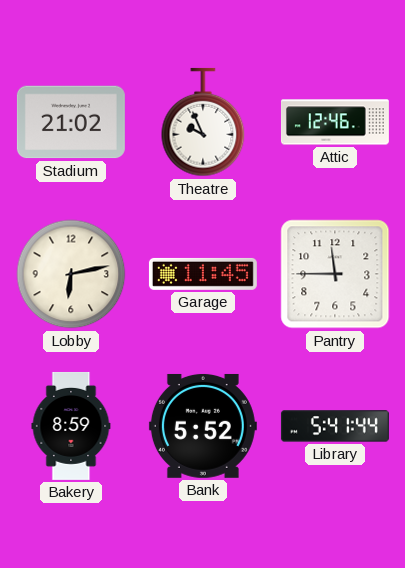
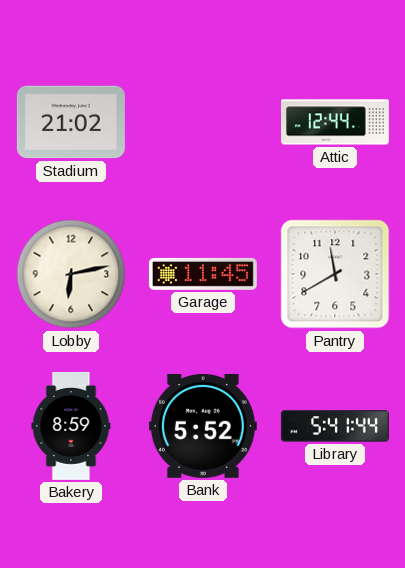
Theatre: 9:56 -> none (203, 122)
Attic: 12:46 -> 12:44 (335, 122)
Pantry: 11:45 -> 11:40 (335, 274)
